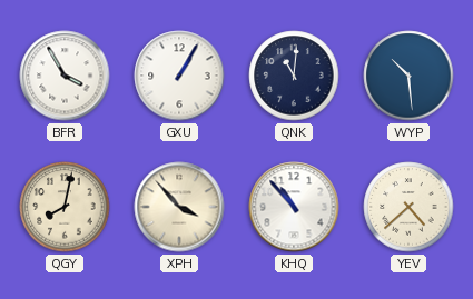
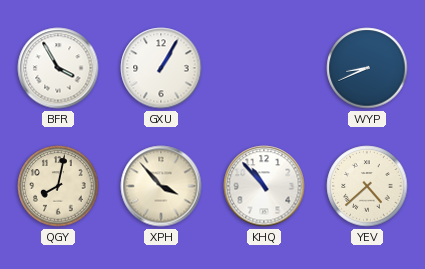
QNK: 11:01 -> none (294, 76)
WYP: 10:29 -> 8:41 (367, 68)
